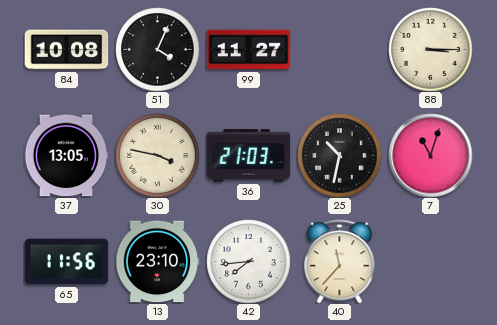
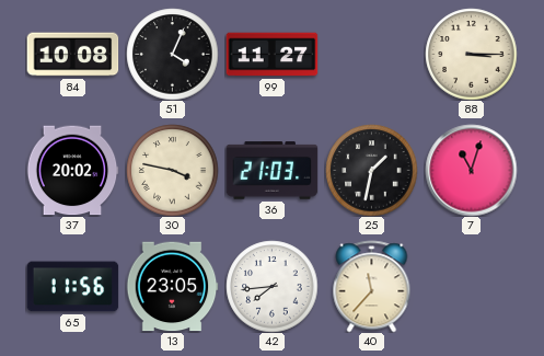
37: 13:05 -> 20:02 (72, 171)
25: 10:32 -> 1:32 (371, 170)
13: 23:10 -> 23:05 (172, 287)
